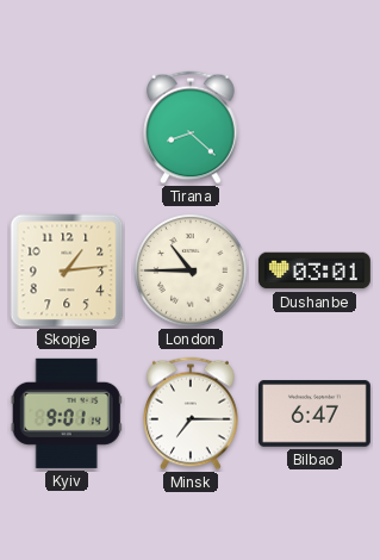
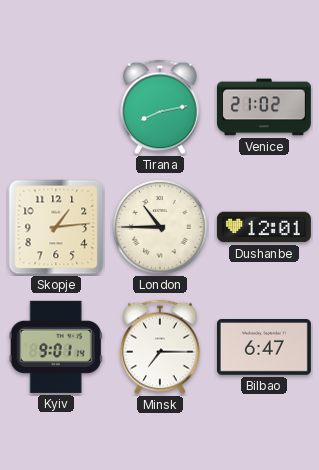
Tirana: 8:22 -> 8:13 (160, 107)
Venice: none -> 21:02 (264, 107)
Dushanbe: 03:01 -> 12:01 (264, 227)
